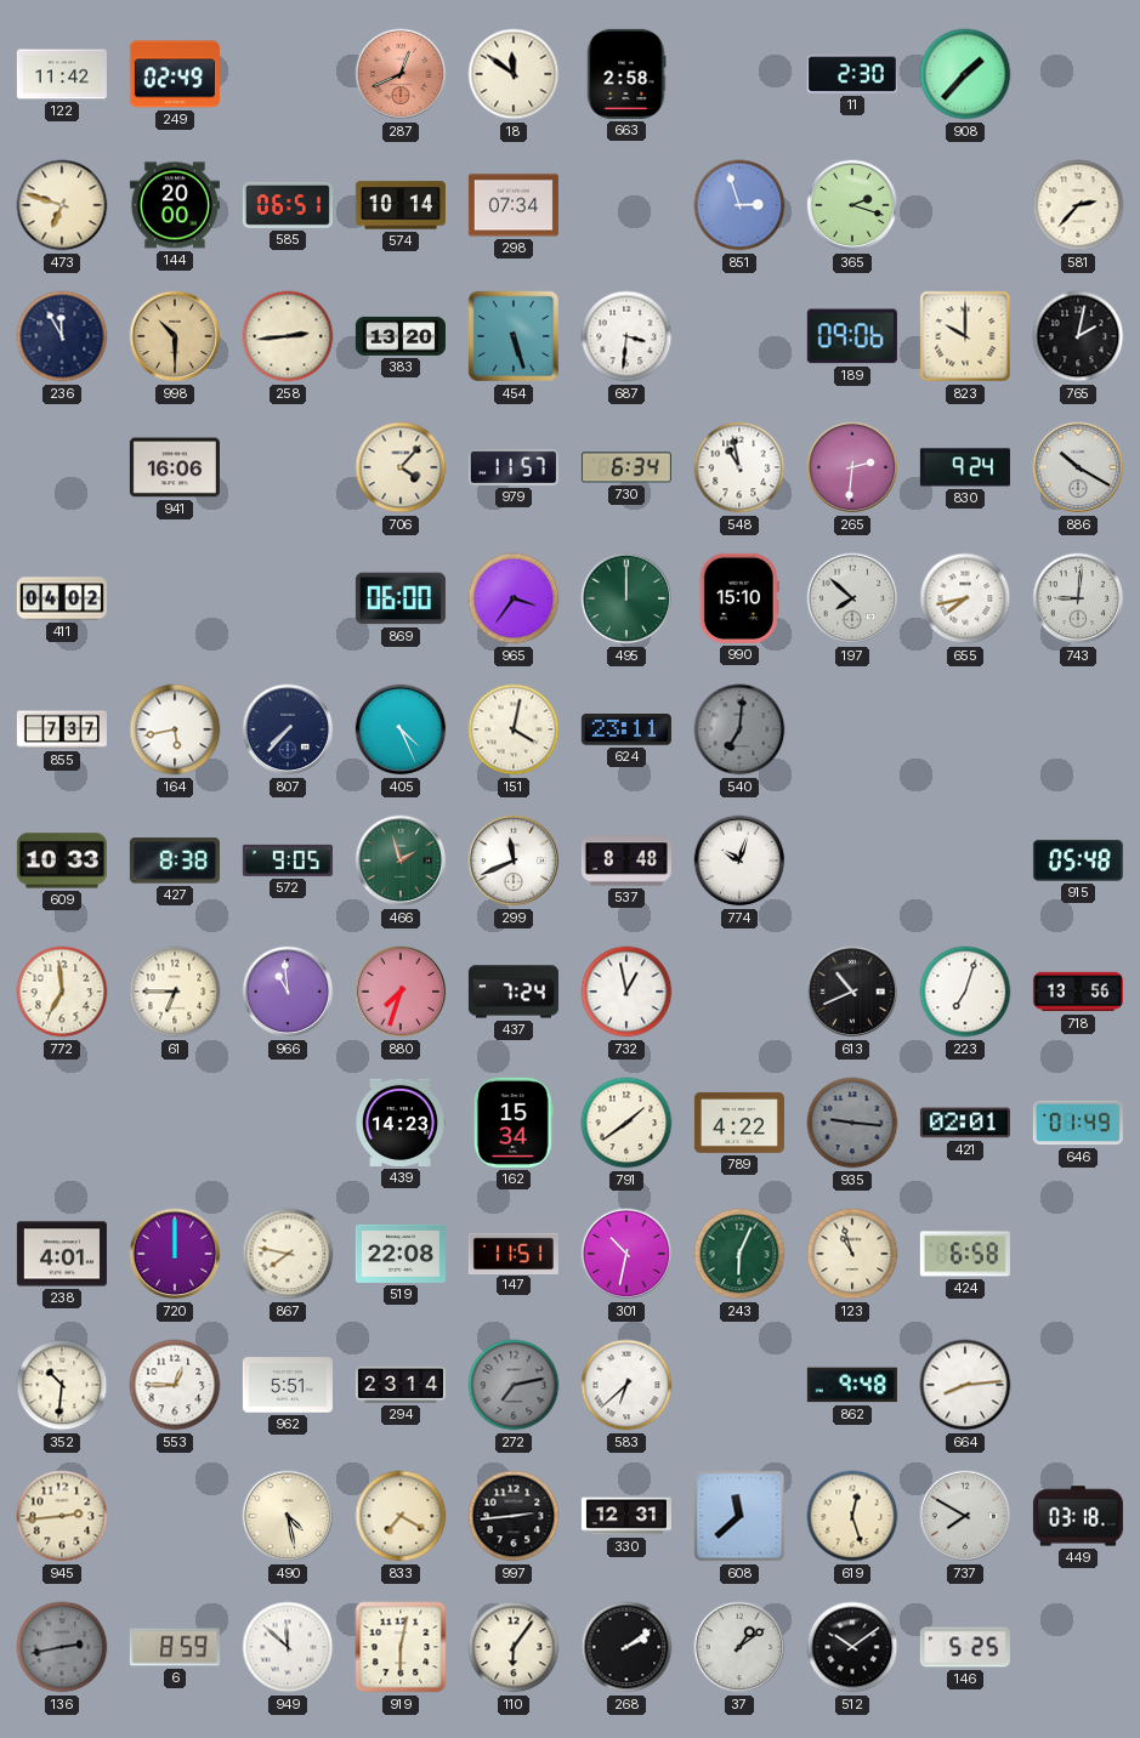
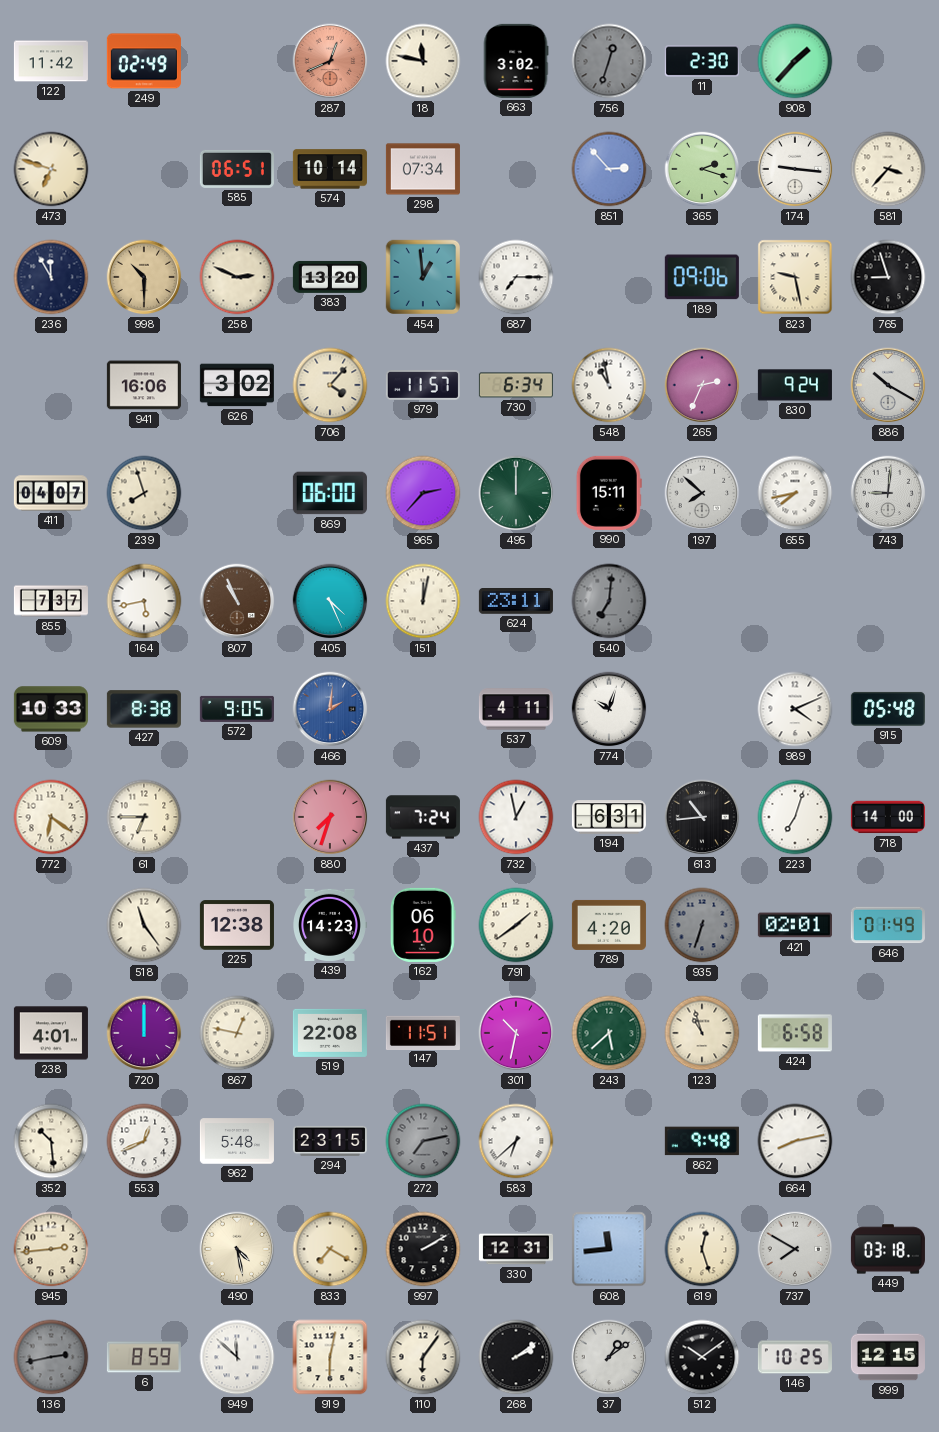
18: 11:51 -> 11:47 (423, 61)
663: 2:58 -> 3:02 (516, 61)
756: none -> 12:33 (609, 61)
144: 20:00 -> none (175, 205)
851: 2:57 -> 2:53 (609, 169)
174: none -> 9:16 (795, 169)
581: 2:37 -> 3:37 (888, 169)
258: 2:44 -> 2:49 (237, 277)
454: 5:27 -> 12:59 (423, 277)
687: 3:31 -> 7:15 (516, 277)
823: 10:00 -> 9:28 (795, 277)
765: 2:02 -> 8:57 (888, 277)
626: none -> 3:02 (237, 385)
265: 2:31 -> 2:34 (702, 385)
411: 04:02 -> 04:07 (51, 493)
239: none -> 7:57 (144, 493)
965: 3:36 -> 2:37 (423, 493)
990: 15:10 -> 15:11 (609, 493)
807: 7:37 -> 10:56 (237, 601)
807 dial: navy -> brown (237, 601)
151: 4:02 -> 12:02 (423, 601)
466: 1:57 -> 2:01 (330, 709)
466 dial: green -> blue (330, 709)
299: 11:41 -> none (514, 861)
537: 8:48 -> 4:11 (516, 709)
989: none -> 4:11 (795, 709)
772: 6:59 -> 6:21 (51, 817)
966: 10:59 -> none (288, 992)
194: none -> 6:31 (609, 817)
613: 10:41 -> 10:44 (702, 817)
718: 13:56 -> 14:00 (888, 817)
518: none -> 11:24 (144, 925)
225: none -> 12:38 (237, 925)
162: 15:34 -> 06:10 (423, 925)
789: 4:22 -> 4:20 (609, 925)
935: 9:16 -> 6:33 (702, 925)
867: 7:47 -> 12:47 (237, 1033)
243: 6:04 -> 5:38 (609, 1033)
352: 10:31 -> 10:29 (51, 1141)
553: 12:45 -> 12:41 (144, 1141)
962: 5:51 -> 5:48 (237, 1141)
294: 23:14 -> 23:15 (330, 1141)
664: 8:14 -> 8:13 (795, 1141)
997: 2:44 -> 2:10 (423, 1249)
608: 11:38 -> 11:44 (609, 1249)
146: 5:25 -> 10:25 (795, 1357)
999: none -> 12:15 (888, 1357)
